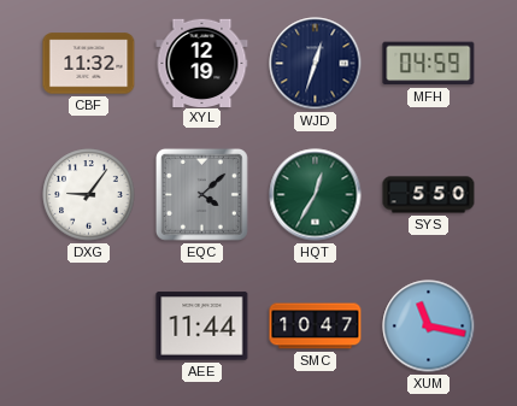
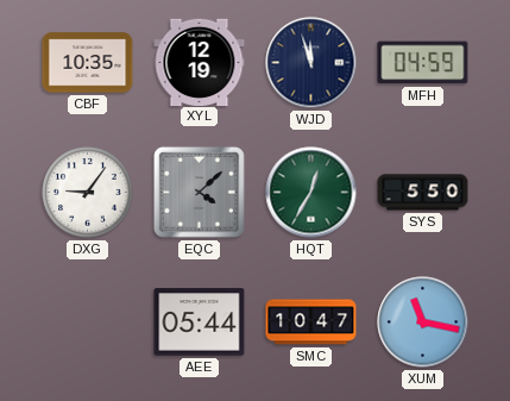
CBF: 11:32 -> 10:35 (88, 63)
WJD: 12:33 -> 11:57 (311, 63)
AEE: 11:44 -> 05:44 (200, 322)
